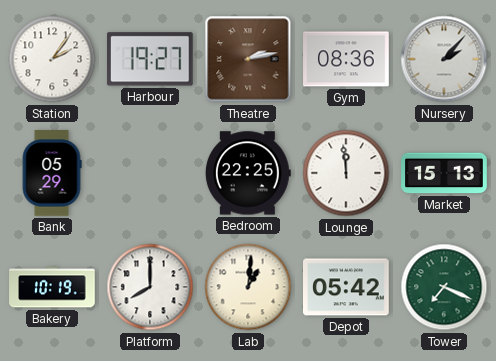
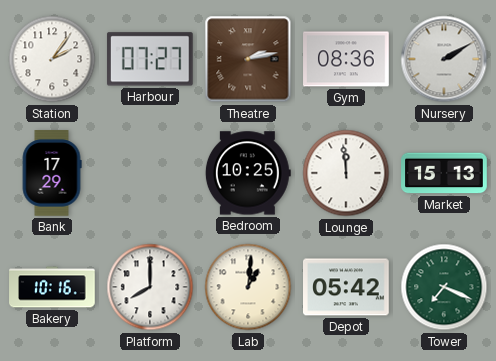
Harbour: 19:27 -> 07:27 (150, 59)
Nursery: 2:07 -> 2:10 (444, 59)
Bank: 05:29 -> 17:29 (52, 173)
Bedroom: 22:25 -> 10:25 (248, 173)
Bakery: 10:19 -> 10:16 (52, 287)
